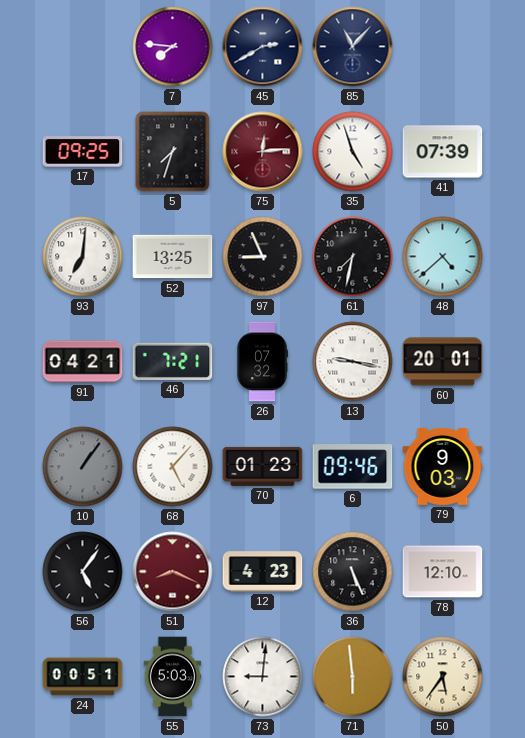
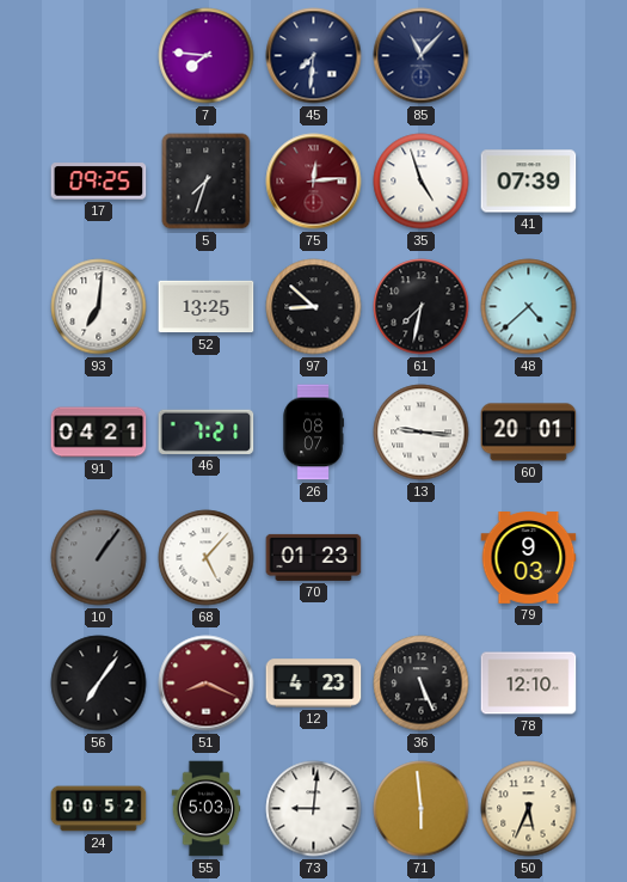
45: 2:40 -> 7:31 (314, 56)
97: 8:56 -> 8:52 (314, 307)
26: 07:32 -> 08:07 (313, 433)
13: 9:17 -> 9:16 (422, 433)
6: 09:46 -> none (353, 467)
56: 5:06 -> 7:06 (99, 684)
24: 00:51 -> 00:52 (99, 809)
50: 5:36 -> 5:34 (529, 809)
